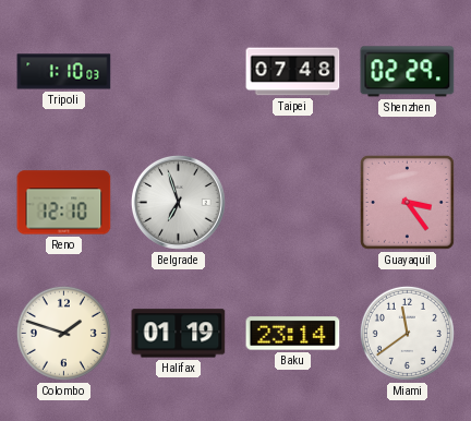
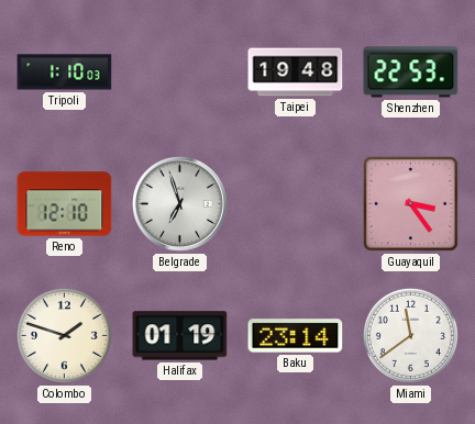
Taipei: 07:48 -> 19:48 (296, 72)
Shenzhen: 02:29 -> 22:53 (411, 72)
